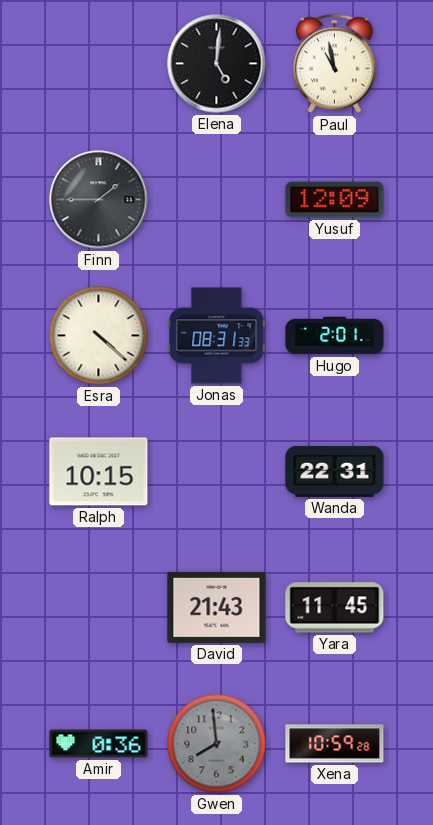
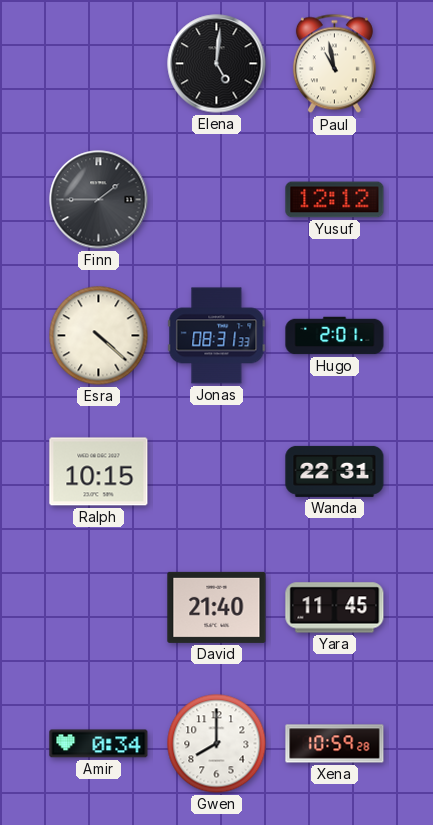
Yusuf: 12:09 -> 12:12 (335, 200)
David: 21:43 -> 21:40 (217, 607)
Amir: 0:36 -> 0:34 (99, 744)
Gwen: 7:59 -> 8:00 (217, 744)
Gwen dial: grey -> white (217, 744)
